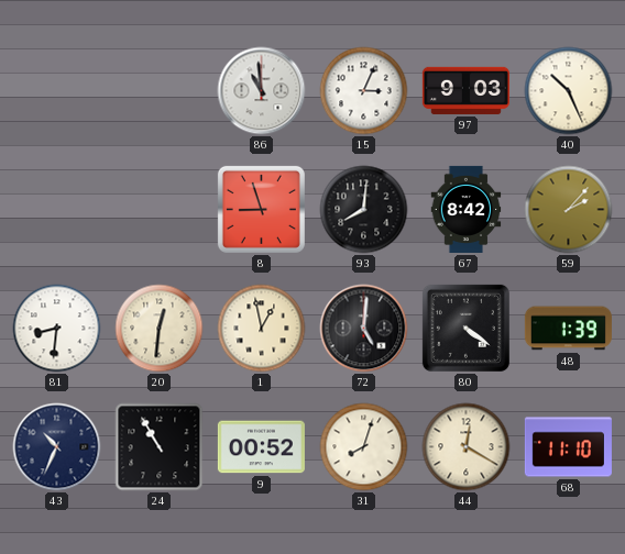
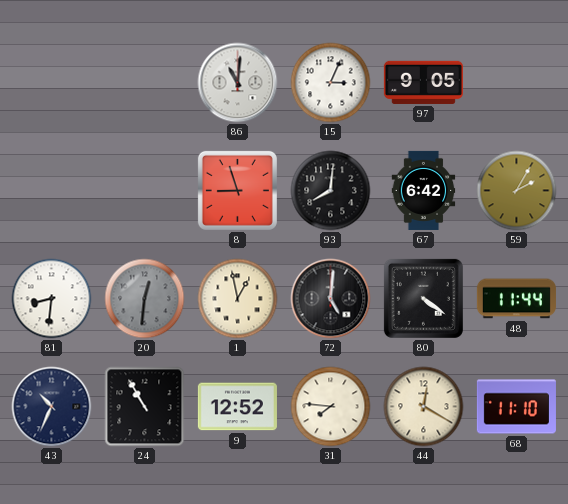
86: 10:59 -> 11:01 (238, 83)
97: 9:03 -> 9:05 (423, 82)
40: 10:26 -> none (569, 91)
67: 8:42 -> 6:42 (424, 190)
59: 2:07 -> 2:05 (517, 191)
20 dial: cream -> grey (145, 299)
48: 1:39 -> 11:44 (516, 299)
9: 00:52 -> 12:52 (237, 407)
31: 8:03 -> 7:46 (331, 407)
